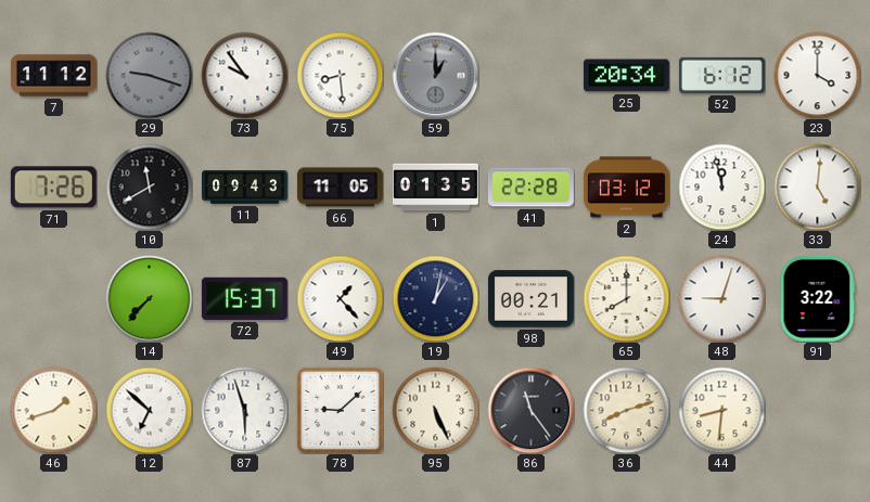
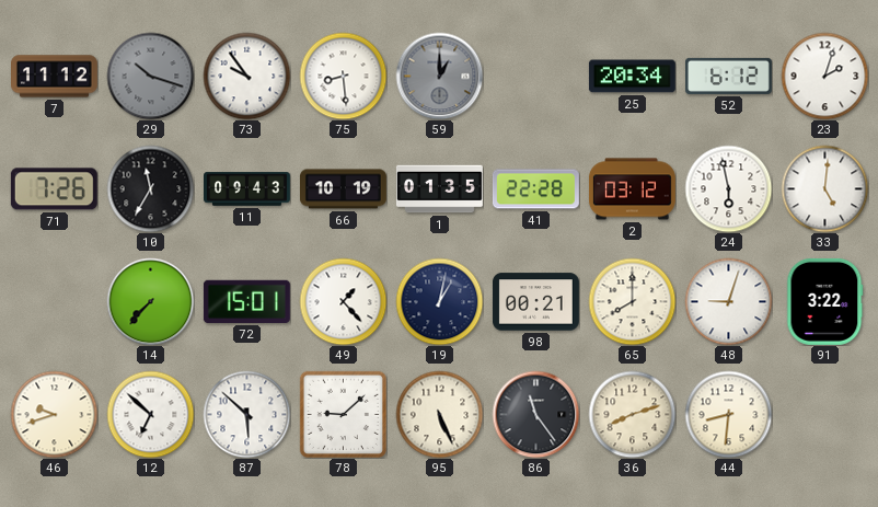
29: 9:18 -> 10:18 (150, 76)
23: 4:00 -> 2:03 (824, 76)
10: 11:40 -> 11:35 (150, 188)
66: 11:05 -> 10:19 (343, 189)
24: 11:58 -> 5:58 (728, 188)
72: 15:37 -> 15:01 (246, 301)
46: 1:42 -> 9:42 (54, 414)
87: 5:57 -> 5:52 (246, 414)
